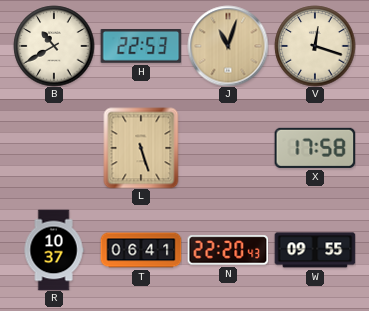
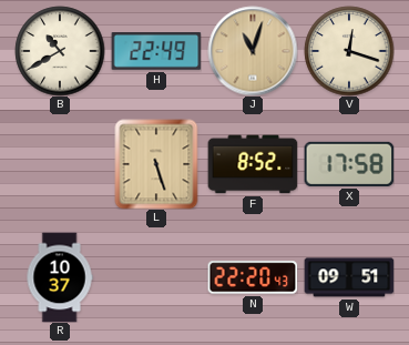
H: 22:53 -> 22:49 (156, 52)
F: none -> 8:52 (253, 164)
T: 06:41 -> none (141, 250)
W: 09:55 -> 09:51 (349, 277)
